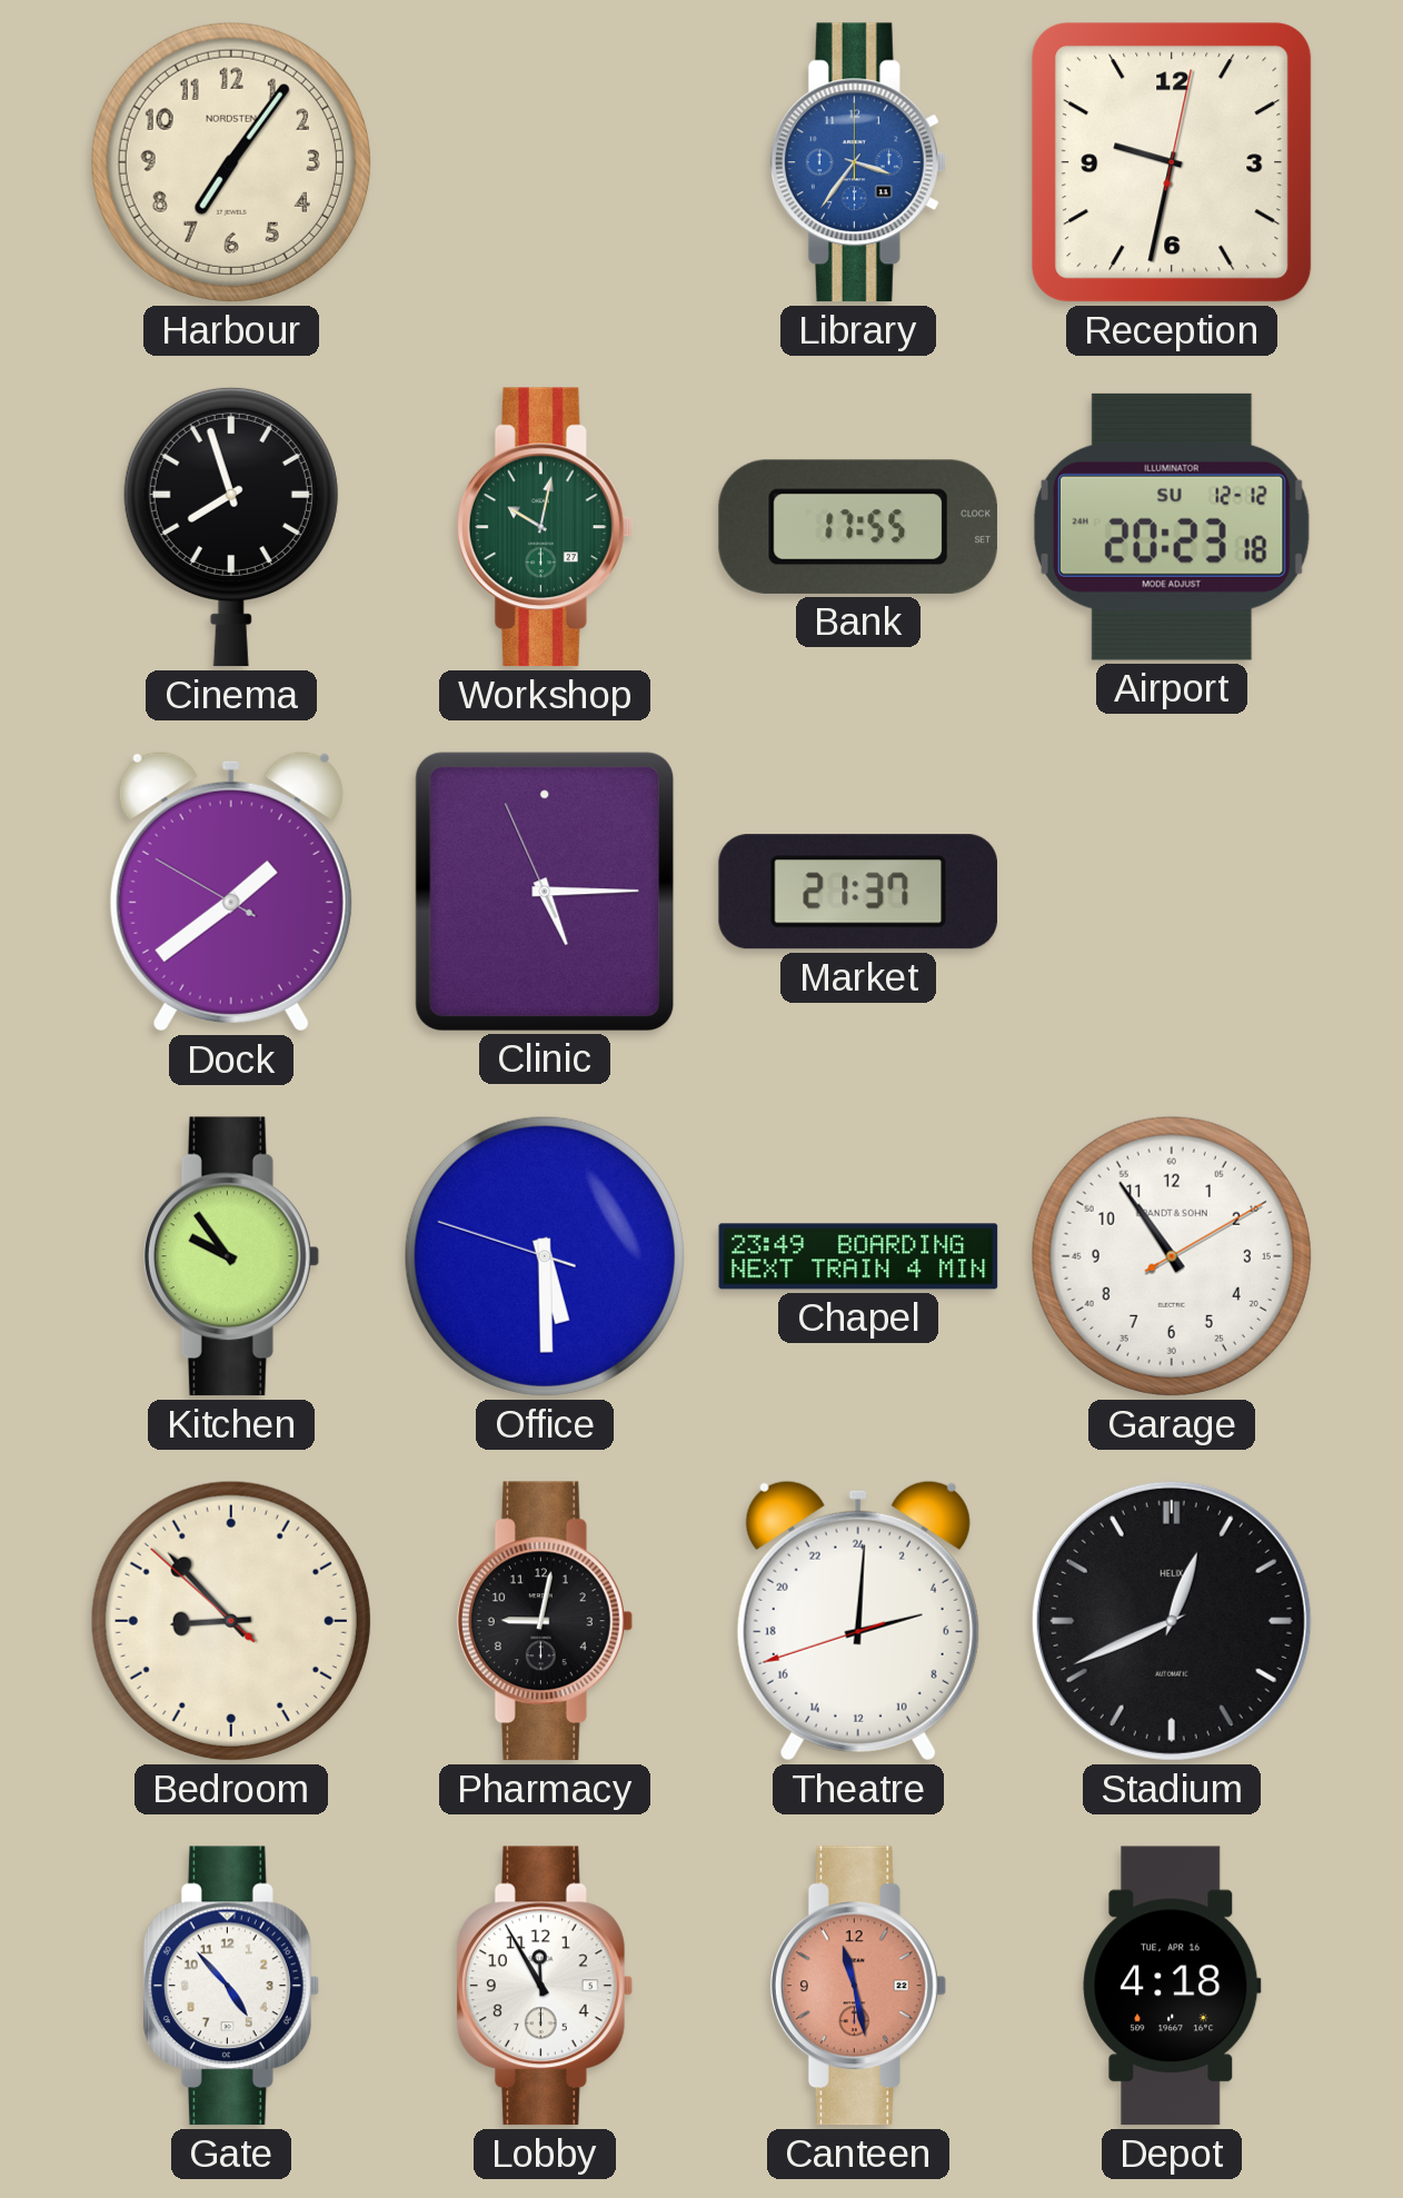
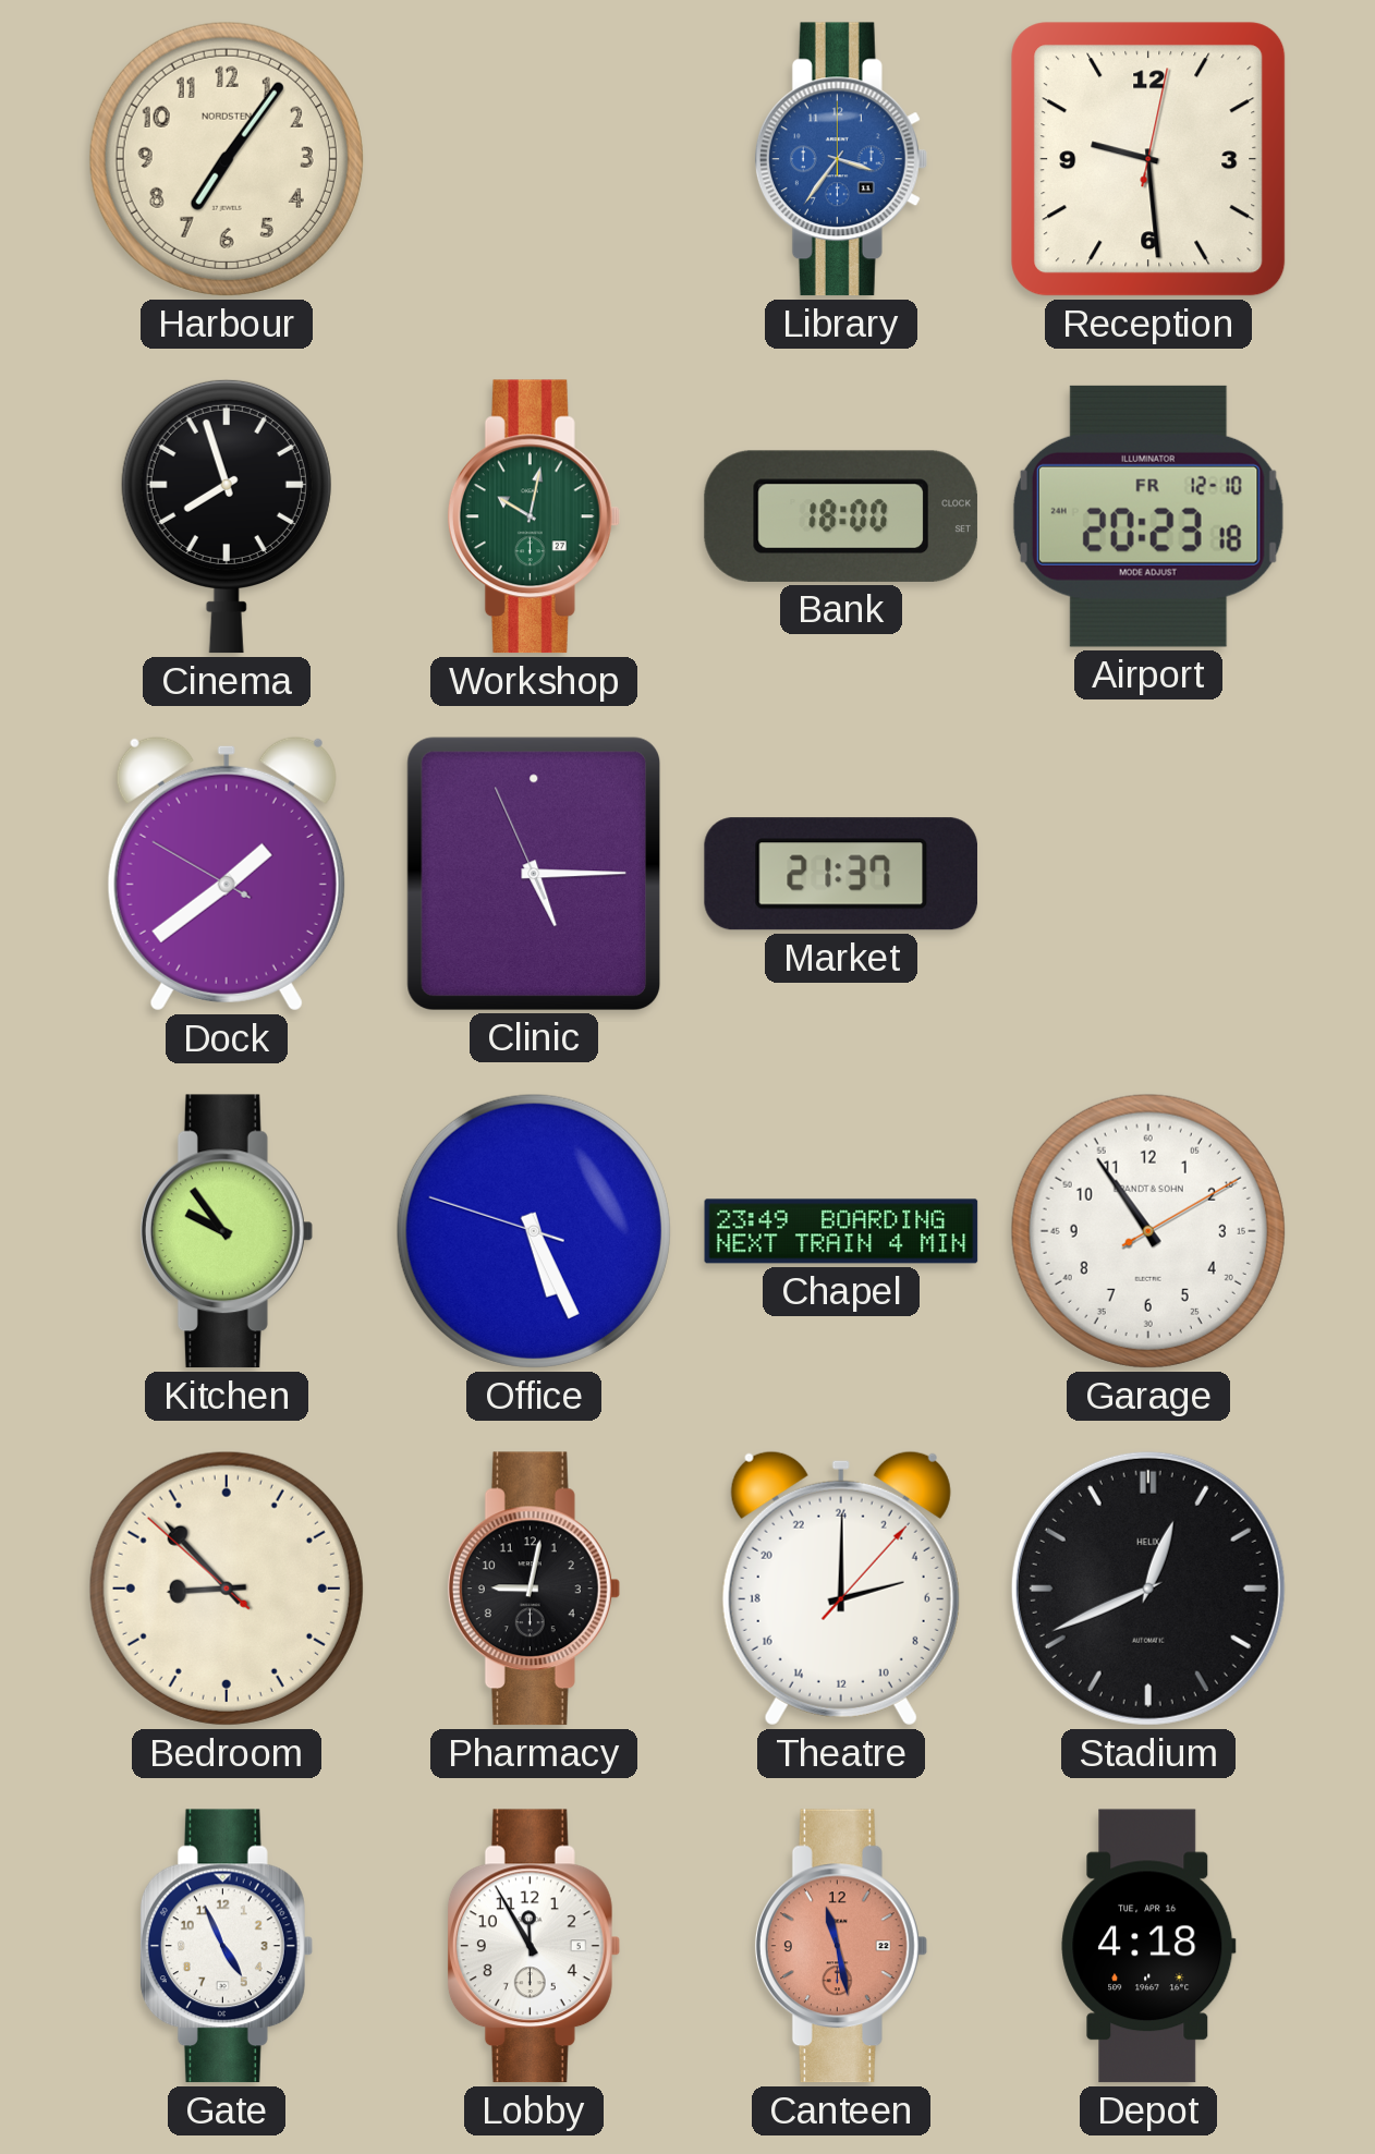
Reception: 9:32 -> 9:29 (1148, 159)
Bank: 17:55 -> 18:00 (841, 516)
Airport date: SU 12-12 -> FR 12-10 (1148, 516)
Office: 5:29 -> 5:25 (534, 1231)
Theatre: 5:00:42 -> 5:00:07 (841, 1589)
Gate: 4:53 -> 4:56 (227, 1946)
